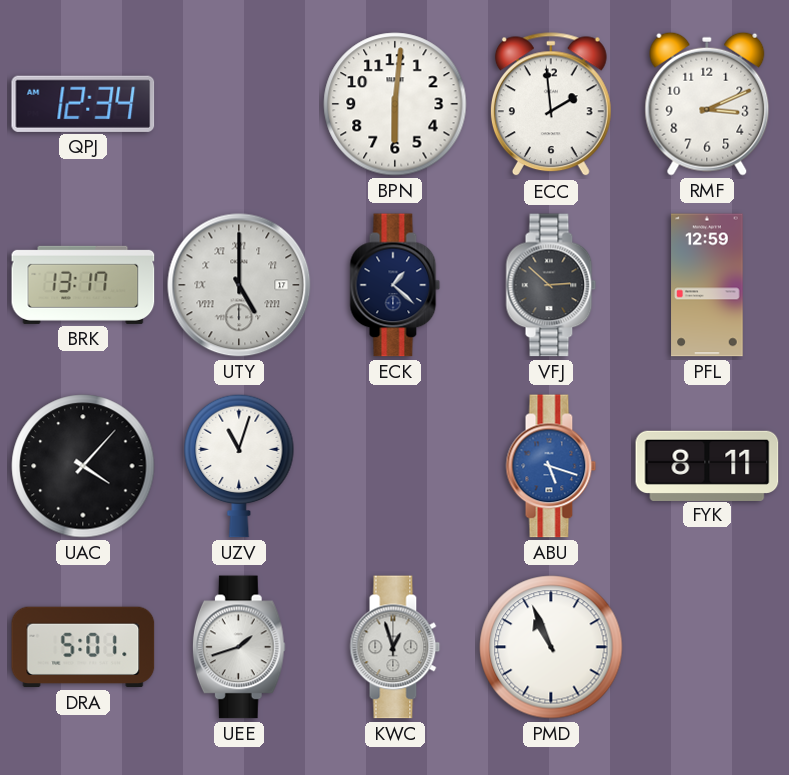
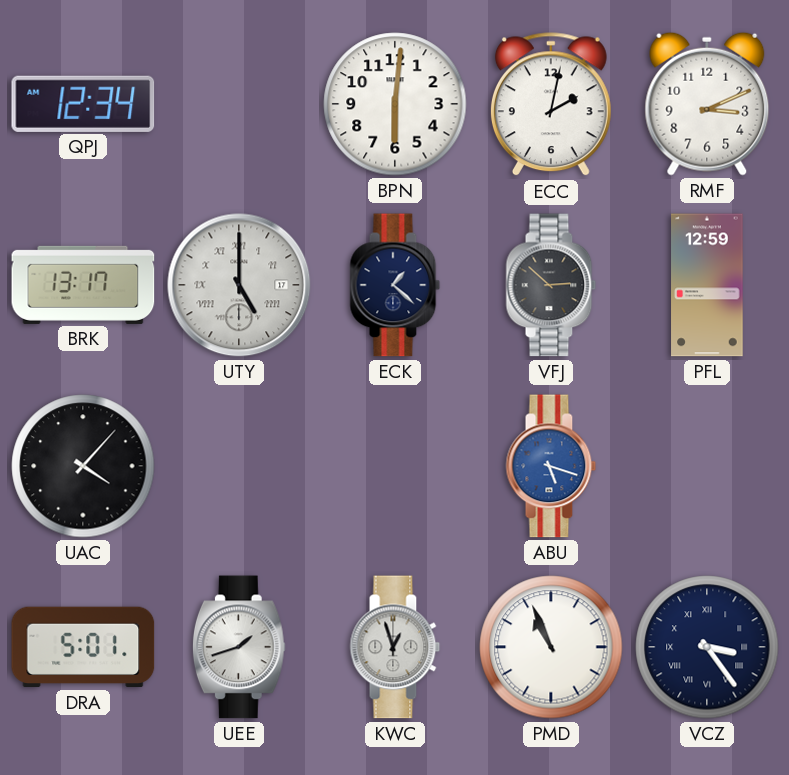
ECC: 1:59 -> 2:02 (551, 105)
UZV: 11:03 -> none (239, 466)
FYK: 8:11 -> none (707, 465)
VCZ: none -> 3:24 (707, 647)
